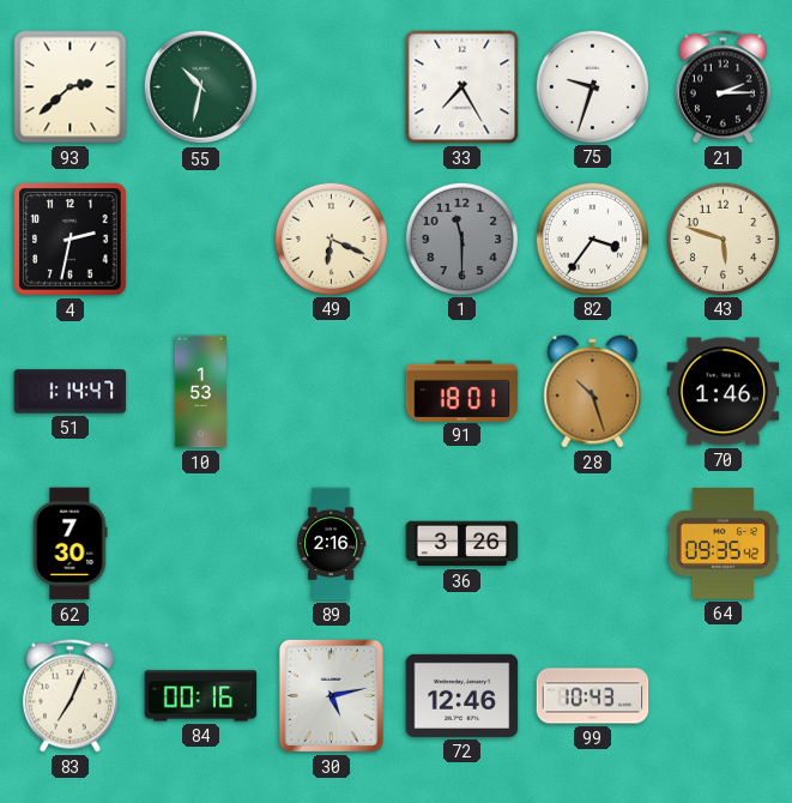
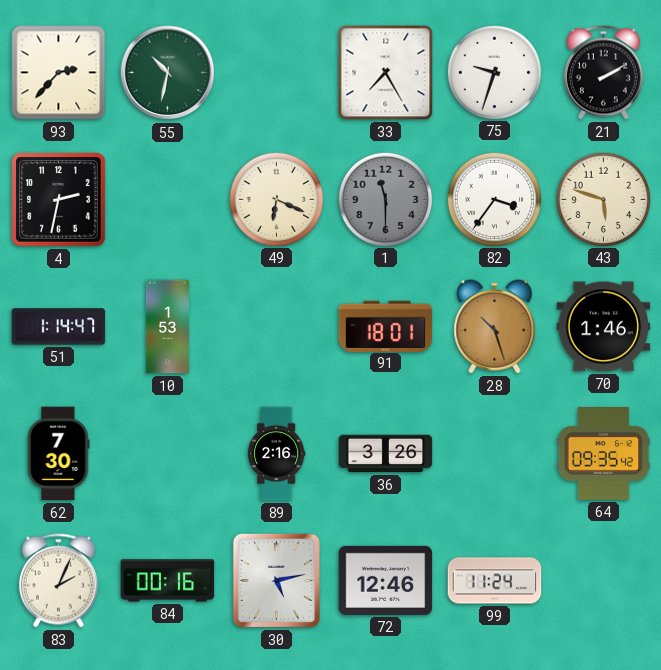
93: 2:38 -> 2:37 (59, 73)
21: 2:15 -> 2:10 (603, 73)
83: 7:04 -> 2:04 (58, 581)
99: 10:43 -> 11:24 (495, 581)
